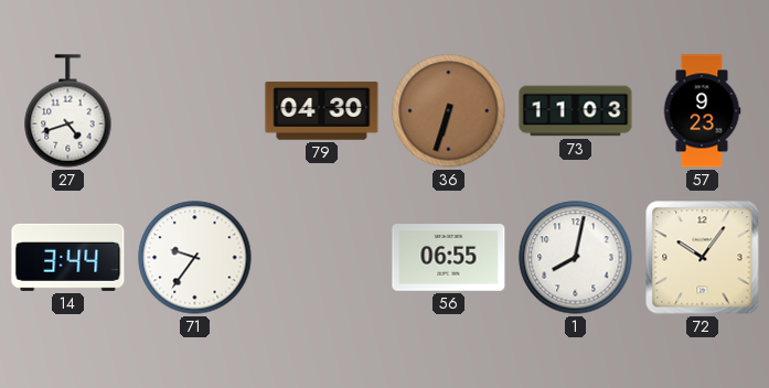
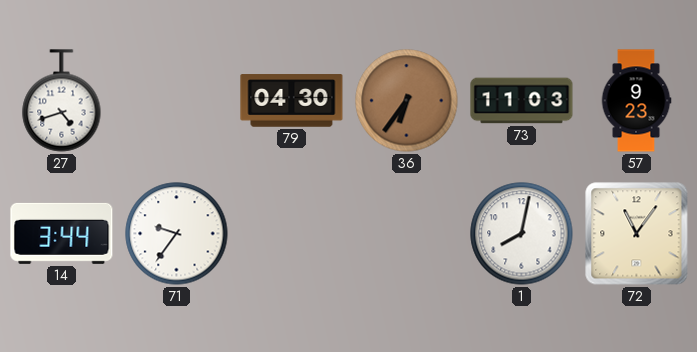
36: 6:33 -> 6:36 (407, 101)
56: 06:55 -> none (449, 258)
72: 10:06 -> 11:06 (637, 234)
